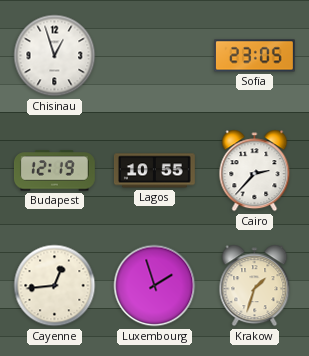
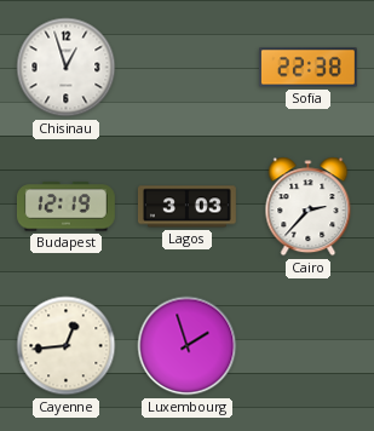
Sofia: 23:05 -> 22:38 (307, 68)
Lagos: 10:55 -> 3:03 (186, 207)
Krakow: 1:33 -> none (255, 286)
